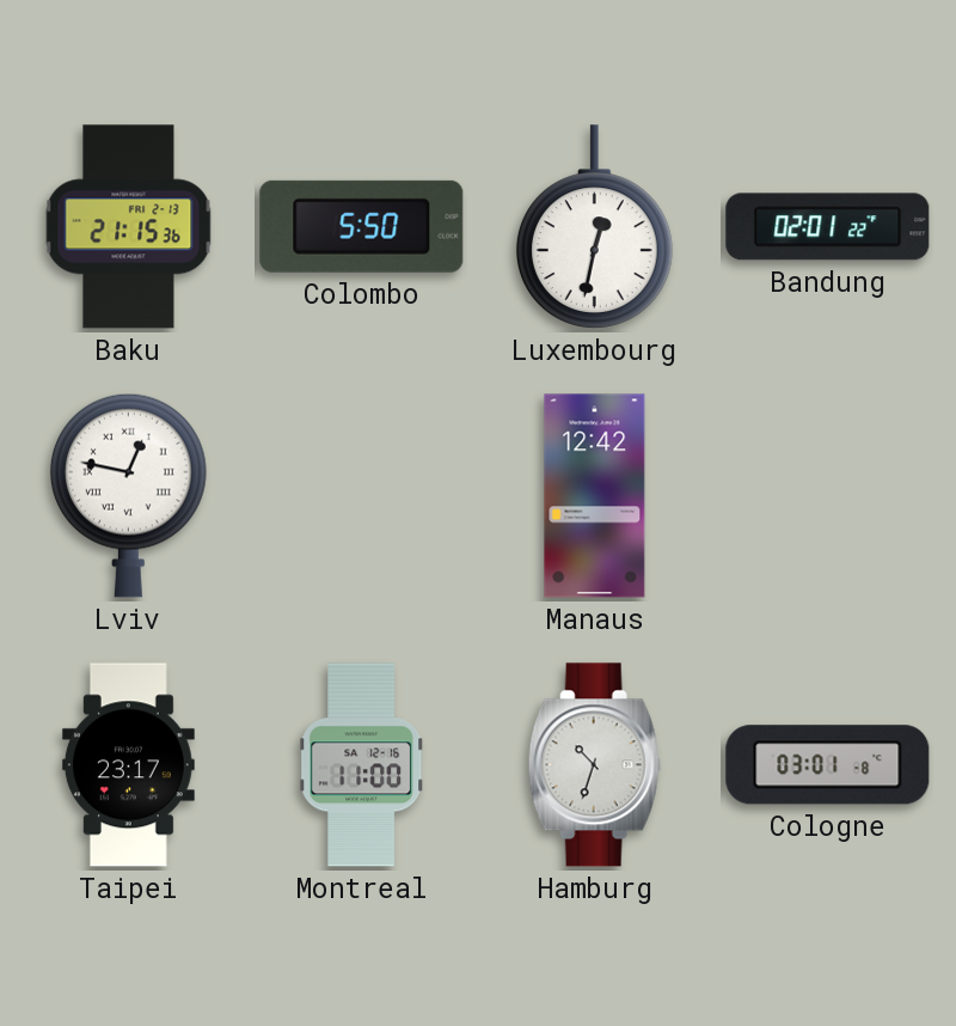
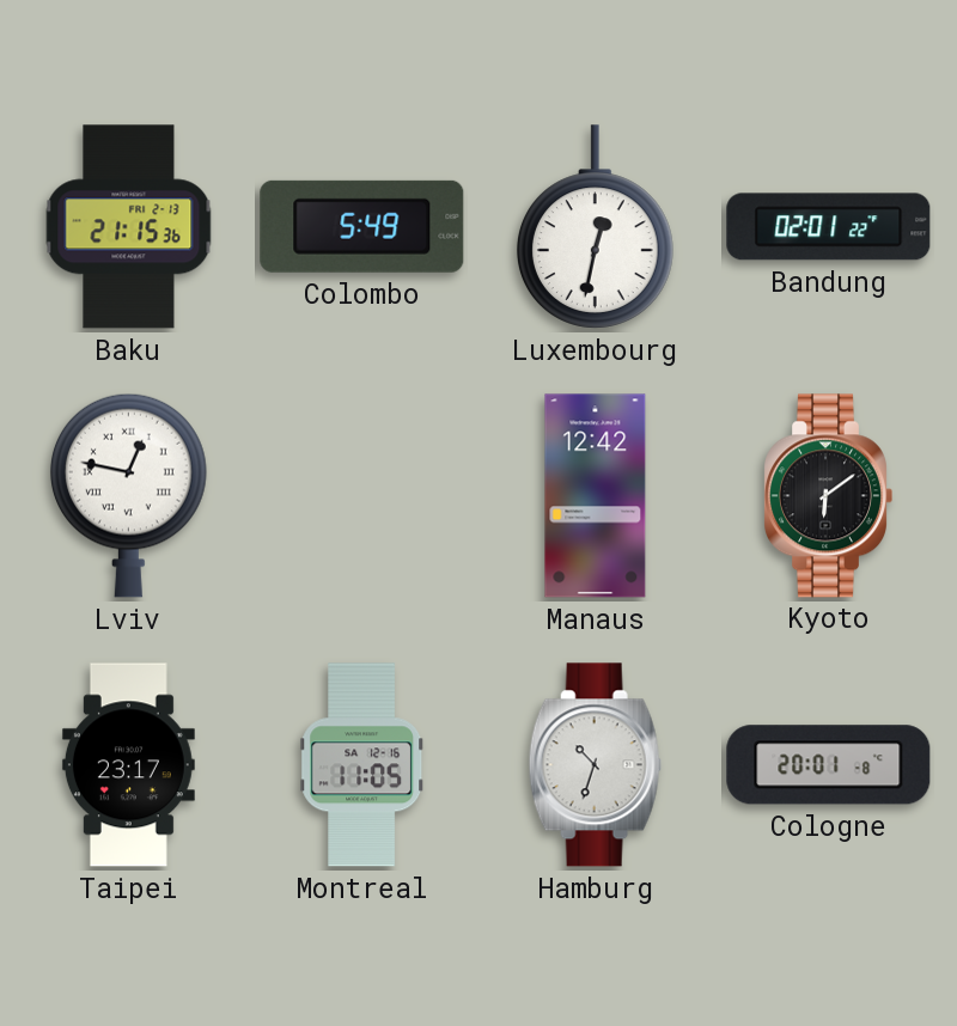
Colombo: 5:50 -> 5:49 (362, 226)
Kyoto: none -> 6:09 (828, 496)
Montreal: 11:00 -> 11:05 (362, 765)
Cologne: 03:01 -> 20:01 (829, 765)
